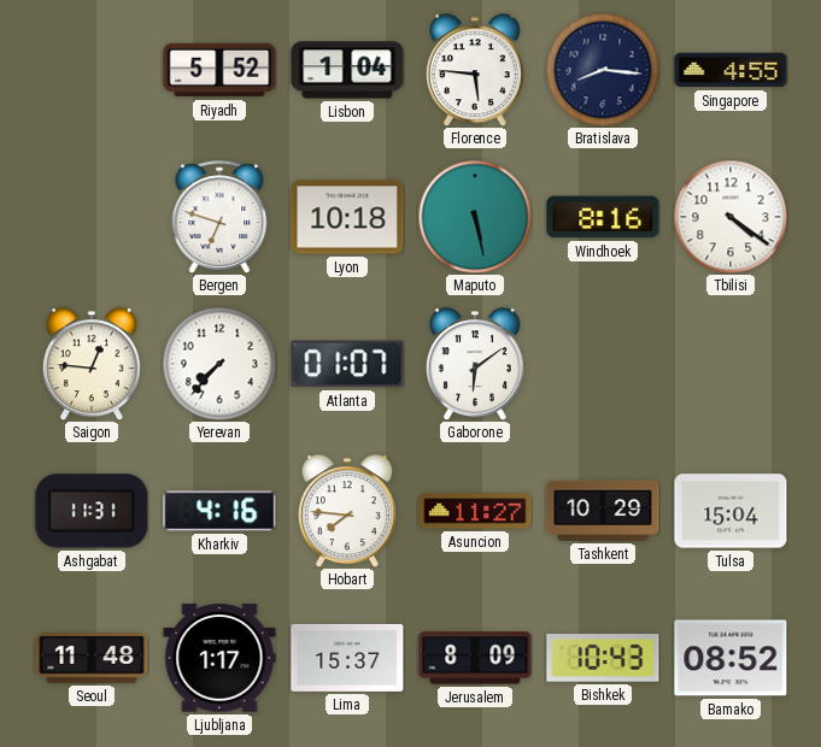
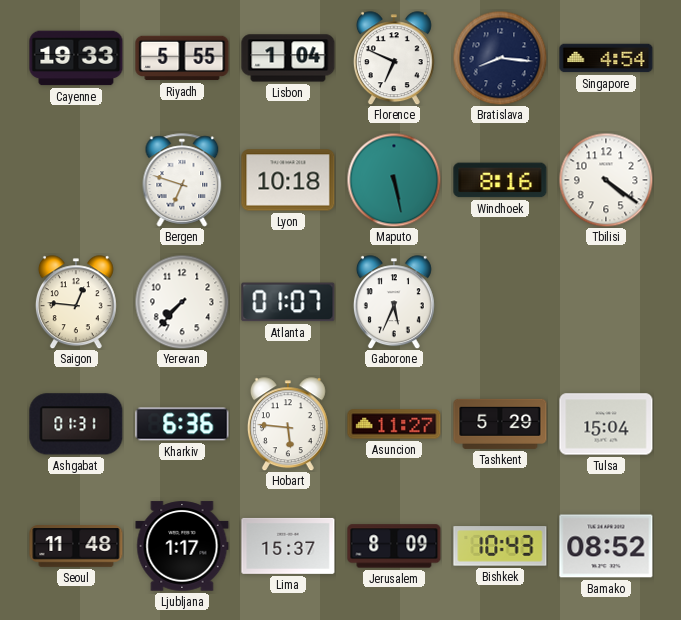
Cayenne: none -> 19:33 (76, 58)
Riyadh: 5:52 -> 5:55 (182, 58)
Florence: 5:46 -> 6:49 (394, 58)
Singapore: 4:55 -> 4:54 (606, 58)
Gaborone: 6:09 -> 5:34 (394, 302)
Ashgabat: 11:31 -> 01:31 (76, 424)
Kharkiv: 4:16 -> 6:36 (182, 424)
Hobart: 7:46 -> 5:46 (288, 424)
Tashkent: 10:29 -> 5:29 (500, 424)
